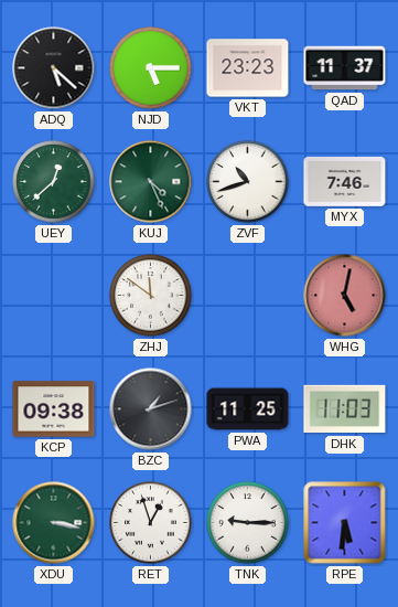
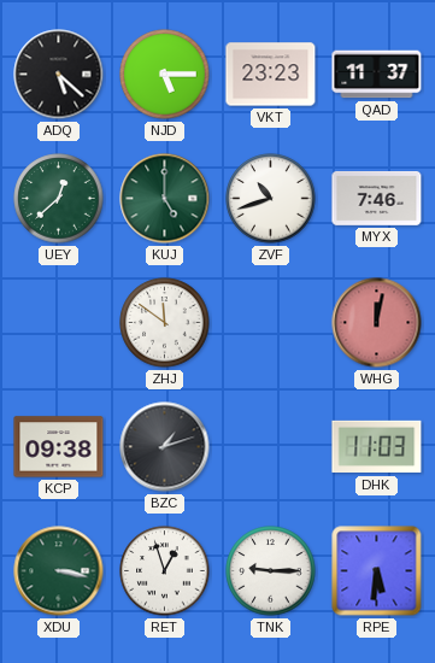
KUJ: 4:26 -> 5:00 (165, 199)
WHG: 5:02 -> 12:02 (377, 323)
PWA: 11:25 -> none (248, 409)
